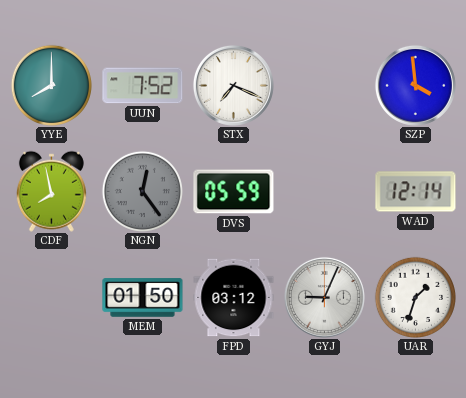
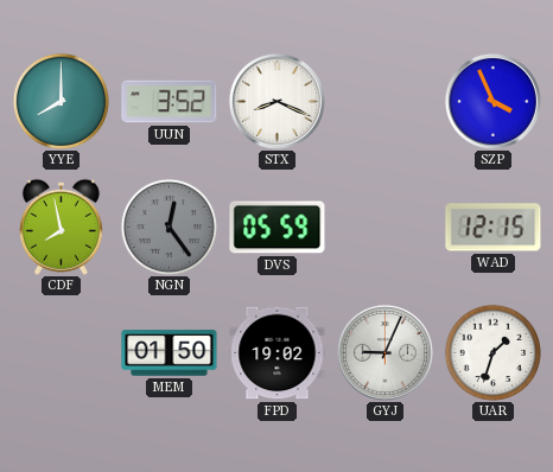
UUN: 7:52 -> 3:52 (170, 102)
STX: 7:19 -> 8:19 (276, 101)
SZP: 3:59 -> 3:56 (492, 101)
WAD: 12:14 -> 12:15 (494, 228)
FPD: 03:12 -> 19:02 (278, 353)
